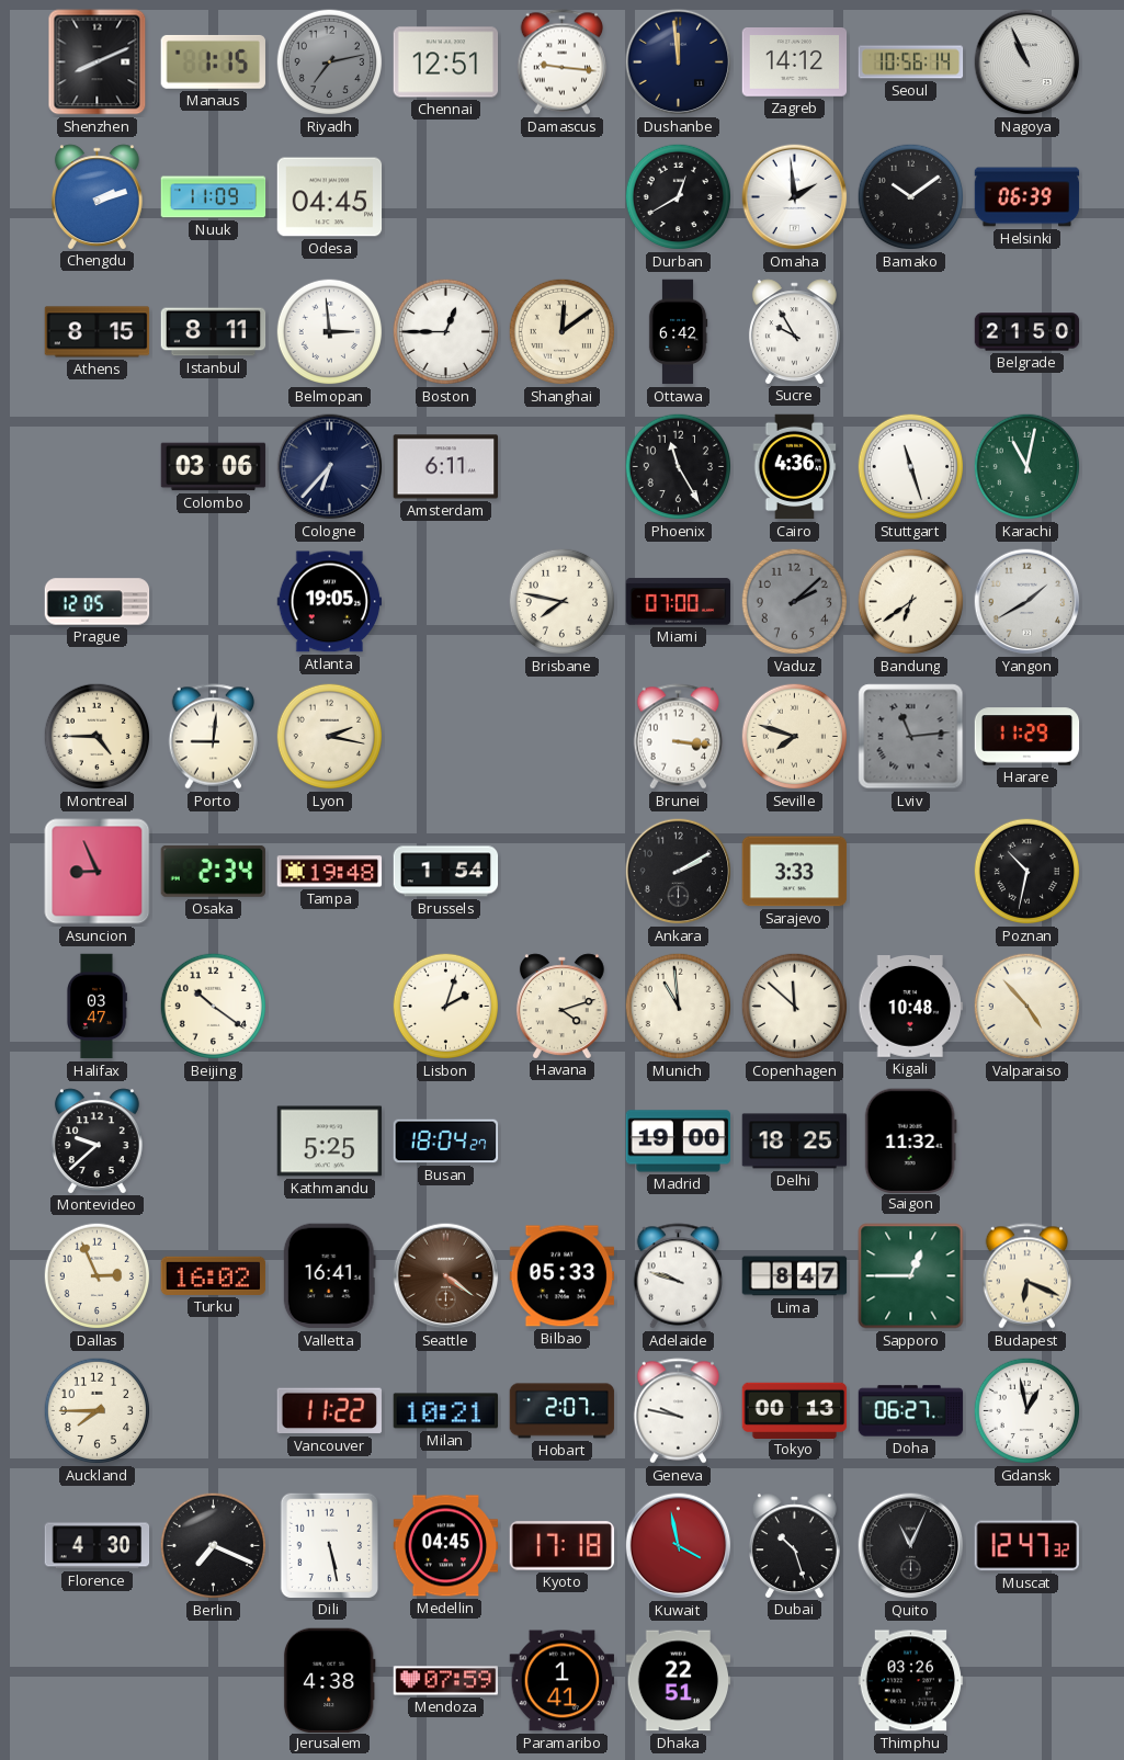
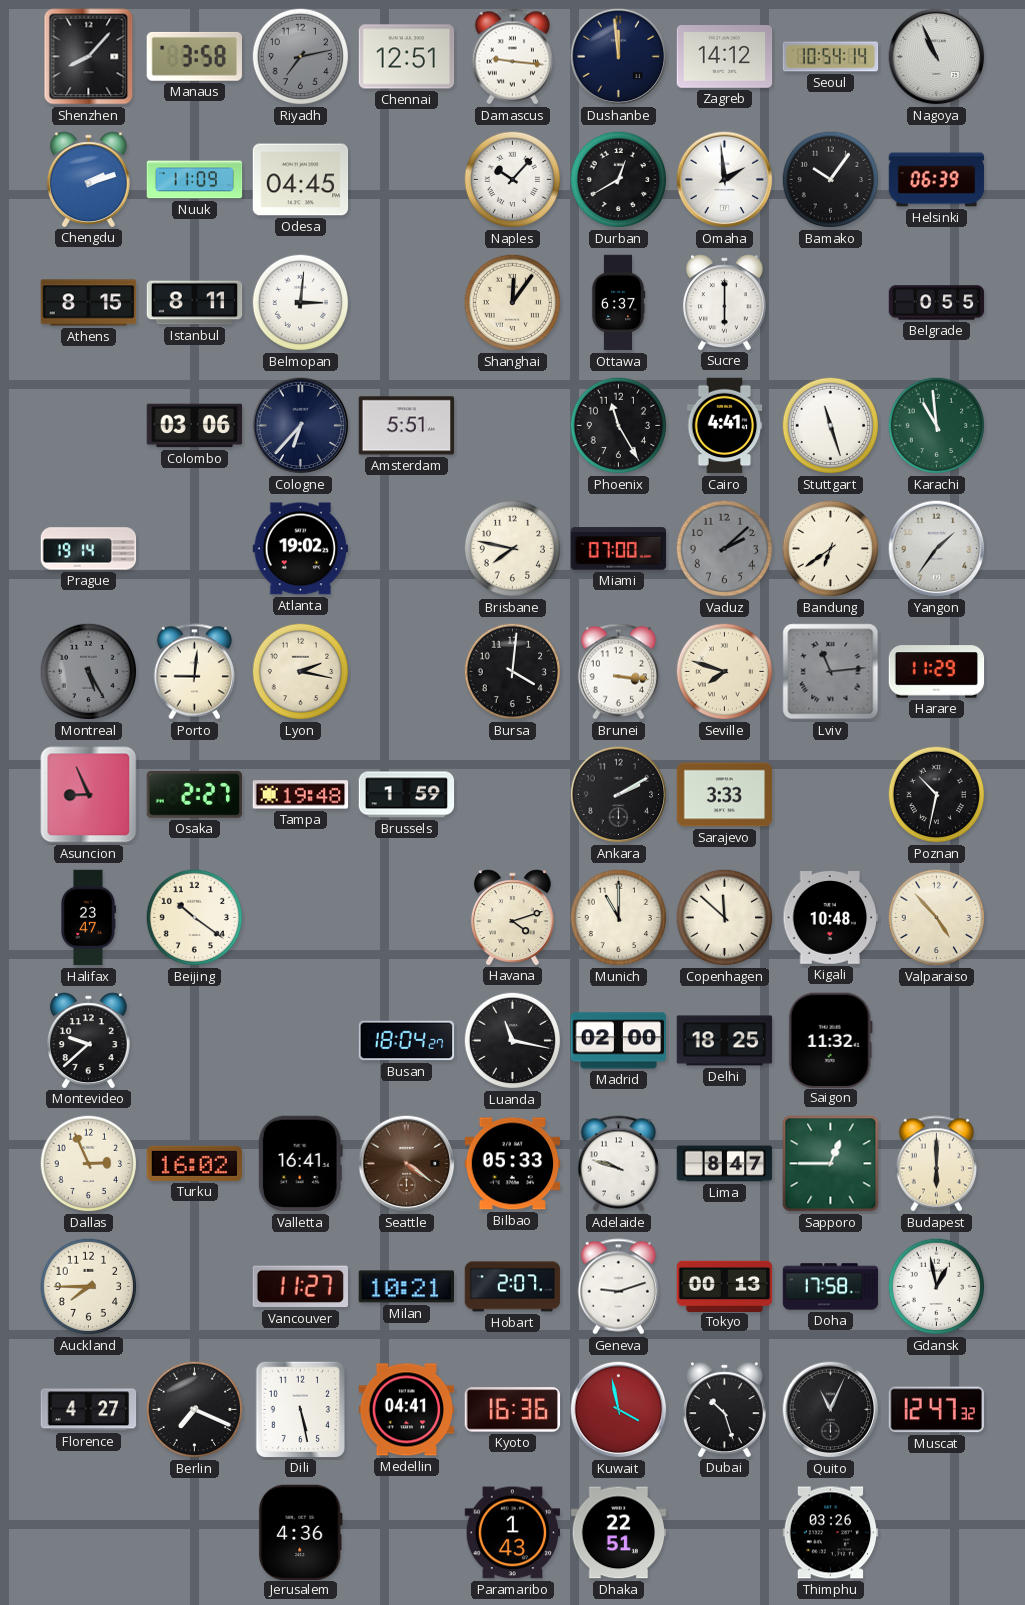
Shenzhen: 8:11 -> 8:07 (89, 57)
Manaus: 1:15 -> 3:58 (194, 56)
Seoul: 10:56 -> 10:54 (831, 57)
Naples: none -> 10:07 (513, 180)
Bamako: 10:09 -> 10:06 (831, 180)
Belmopan: 2:59 -> 3:01 (301, 303)
Boston: 12:45 -> none (446, 332)
Shanghai: 12:09 -> 12:06 (513, 303)
Ottawa: 6:42 -> 6:37 (618, 303)
Sucre: 9:55 -> 6:00 (724, 302)
Belgrade: 21:50 -> 0:55 (937, 303)
Amsterdam: 6:11 -> 5:51 (407, 426)
Cairo: 4:36 -> 4:41 (725, 426)
Karachi: 11:02 -> 10:59 (937, 426)
Prague: 12:05 -> 19:14 (89, 549)
Atlanta: 19:05 -> 19:02 (301, 549)
Yangon: 1:40 -> 1:36 (937, 549)
Montreal: 4:45 -> 5:25 (89, 672)
Montreal dial: cream -> grey (89, 672)
Bursa: none -> 4:01 (513, 672)
Osaka: 2:34 -> 2:27 (194, 794)
Brussels: 1:54 -> 1:59 (407, 795)
Halifax: 03:47 -> 23:47 (88, 918)
Lisbon: 2:03 -> none (446, 1007)
Munich: 10:59 -> 11:00 (619, 918)
Kathmandu: 5:25 -> none (330, 1142)
Luanda: none -> 11:17 (513, 1041)
Madrid: 19:00 -> 02:00 (619, 1041)
Budapest: 6:19 -> 6:00 (936, 1164)
Vancouver: 11:22 -> 11:27 (300, 1287)
Geneva: 9:47 -> 9:12 (618, 1287)
Doha: 06:27 -> 17:58 (831, 1287)
Florence: 4:30 -> 4:27 (89, 1410)
Medellin: 04:45 -> 04:41 (407, 1410)
Kyoto: 17:18 -> 16:36 (513, 1410)
Jerusalem: 4:38 -> 4:36 (300, 1532)
Mendoza: 07:59 -> none (446, 1681)
Paramaribo: 1:41 -> 1:43 (513, 1533)
